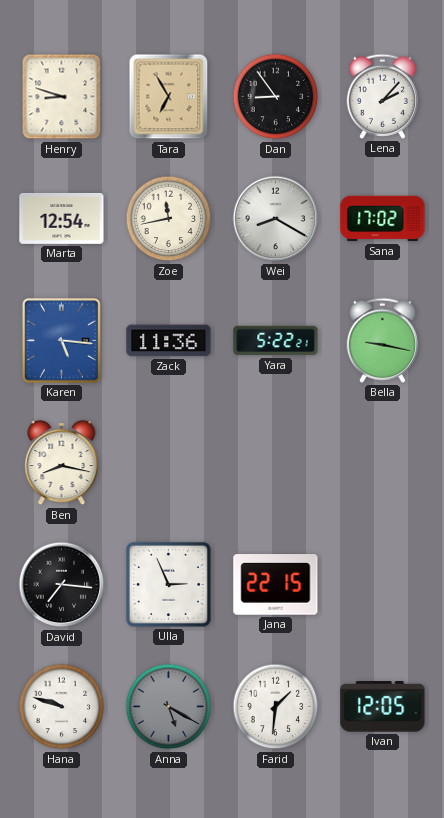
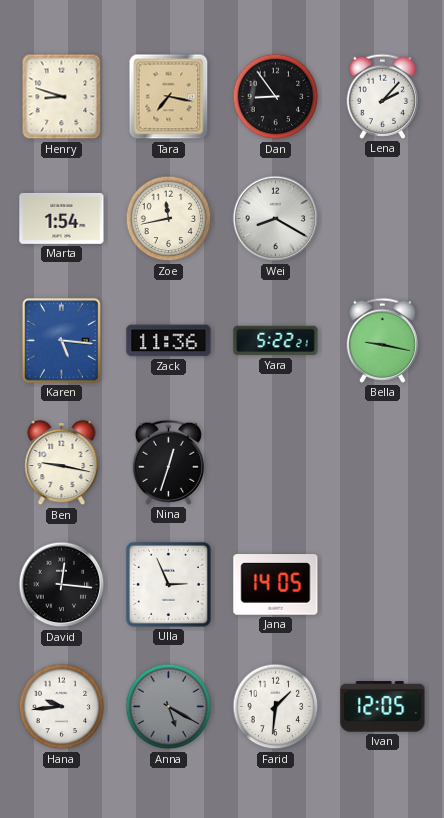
Tara: 6:55 -> 7:17 (169, 97)
Marta: 12:54 -> 1:54 (62, 218)
Sana: 17:02 -> none (383, 219)
Ben: 8:17 -> 9:17 (62, 463)
Nina: none -> 12:33 (168, 462)
David: 7:16 -> 12:16 (62, 585)
Jana: 22:15 -> 14:05 (276, 585)
Hana: 9:48 -> 9:44 (62, 707)
